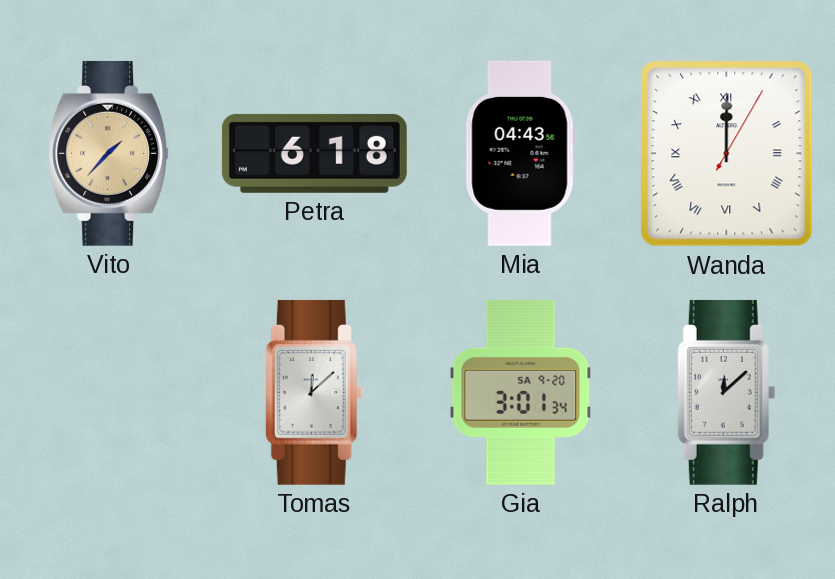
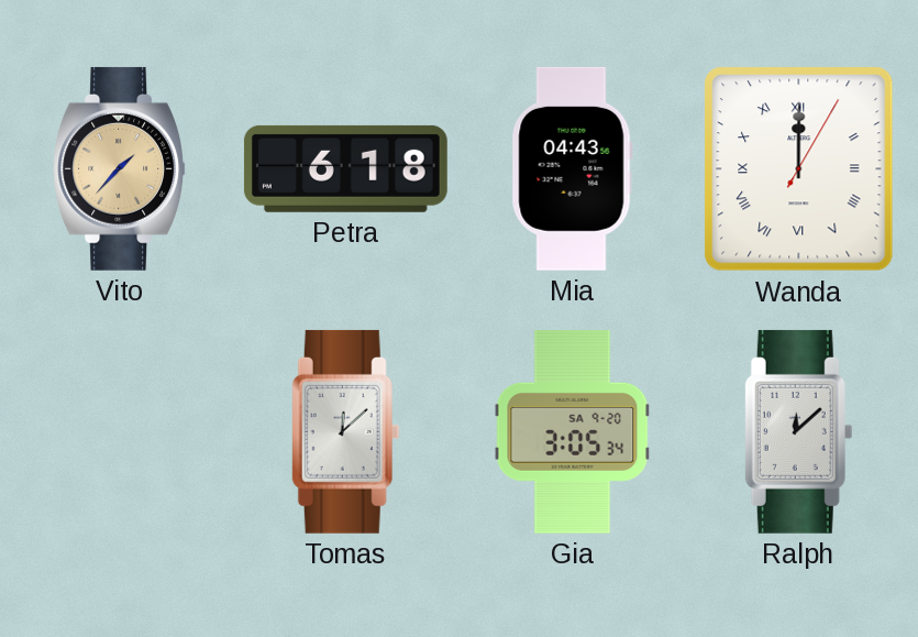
Gia: 3:01 -> 3:05 (573, 431)
